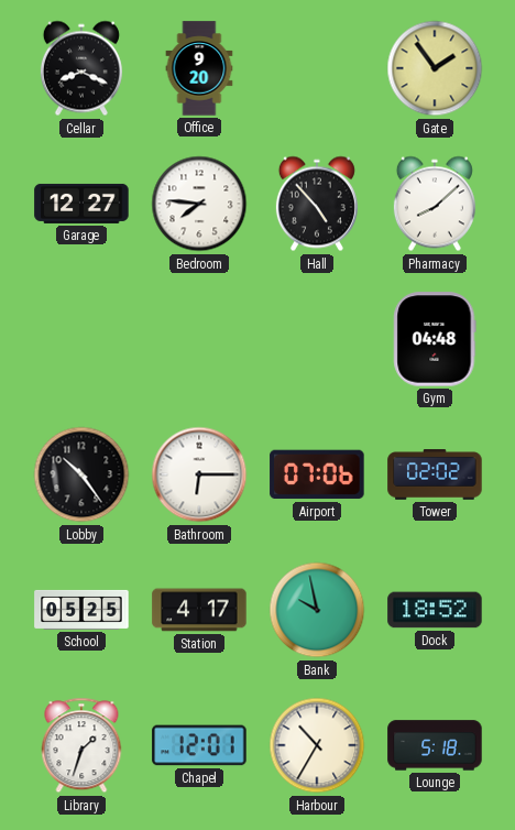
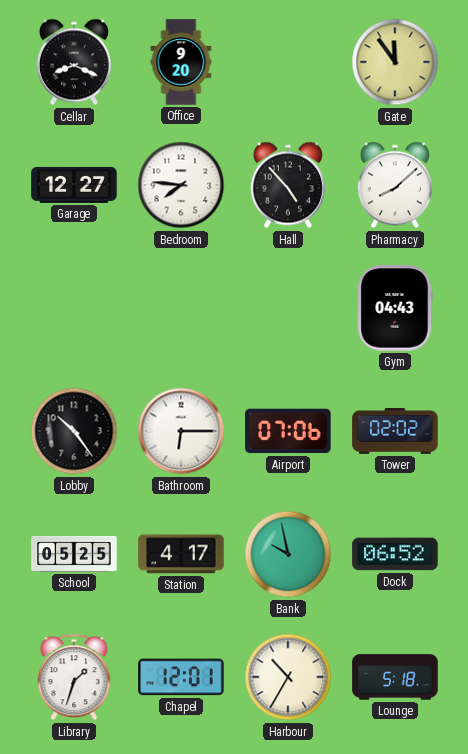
Gate: 1:54 -> 11:54 (395, 62)
Gym: 04:48 -> 04:43 (395, 308)
Dock: 18:52 -> 06:52 (395, 554)
